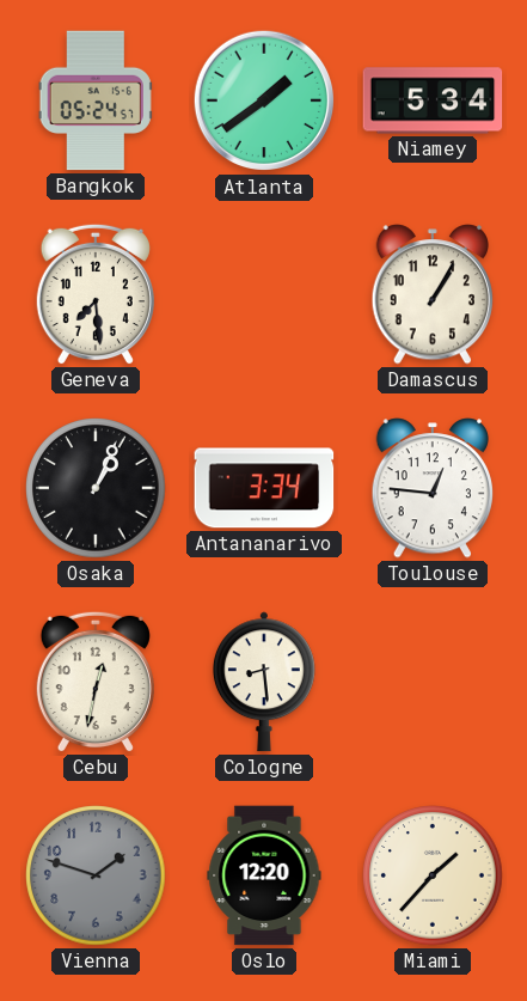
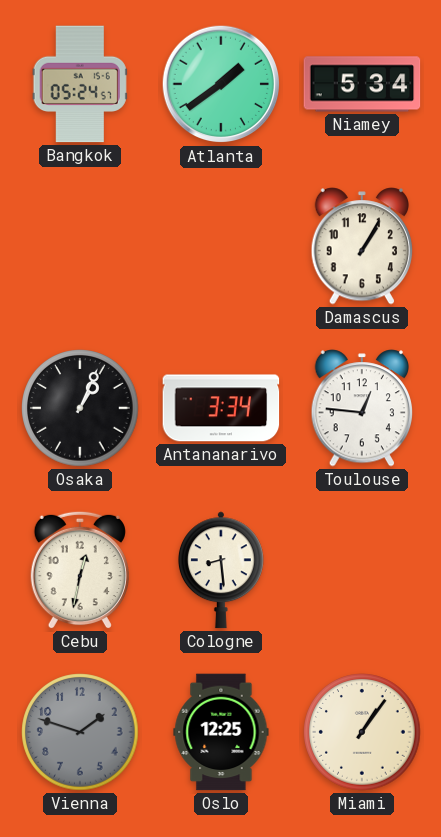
Geneva: 7:29 -> none (96, 294)
Oslo: 12:20 -> 12:25 (221, 732)
Miami: 1:37 -> 1:06 (362, 732)
